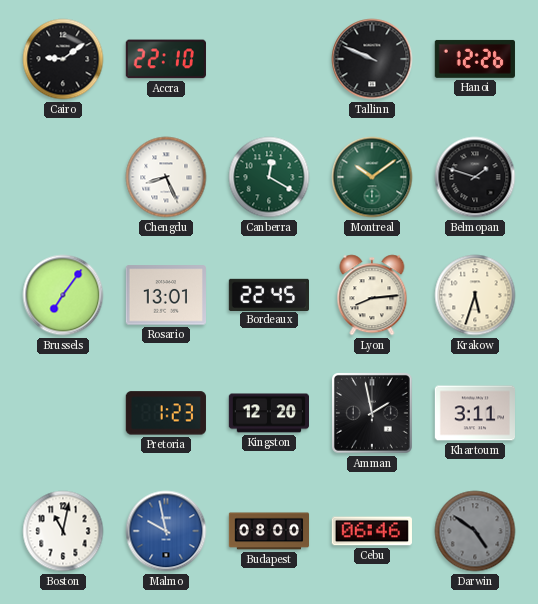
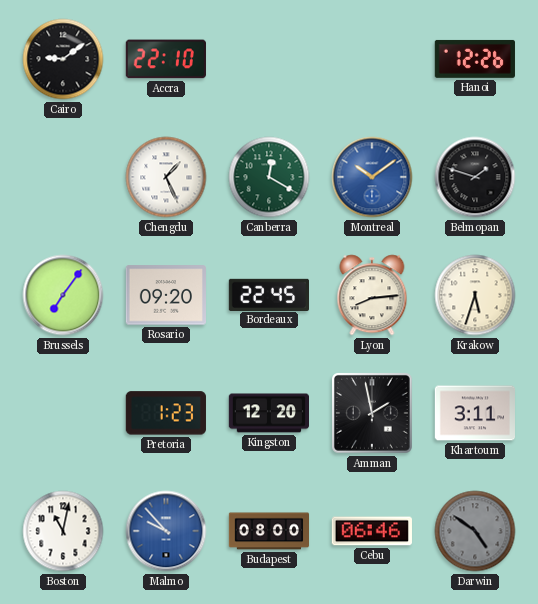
Tallinn: 9:49 -> none (372, 59)
Chengdu: 8:26 -> 1:26 (166, 177)
Montreal dial: green -> blue (372, 177)
Rosario: 13:01 -> 09:20 (165, 295)
Malmo: 9:58 -> 9:53 (166, 531)
